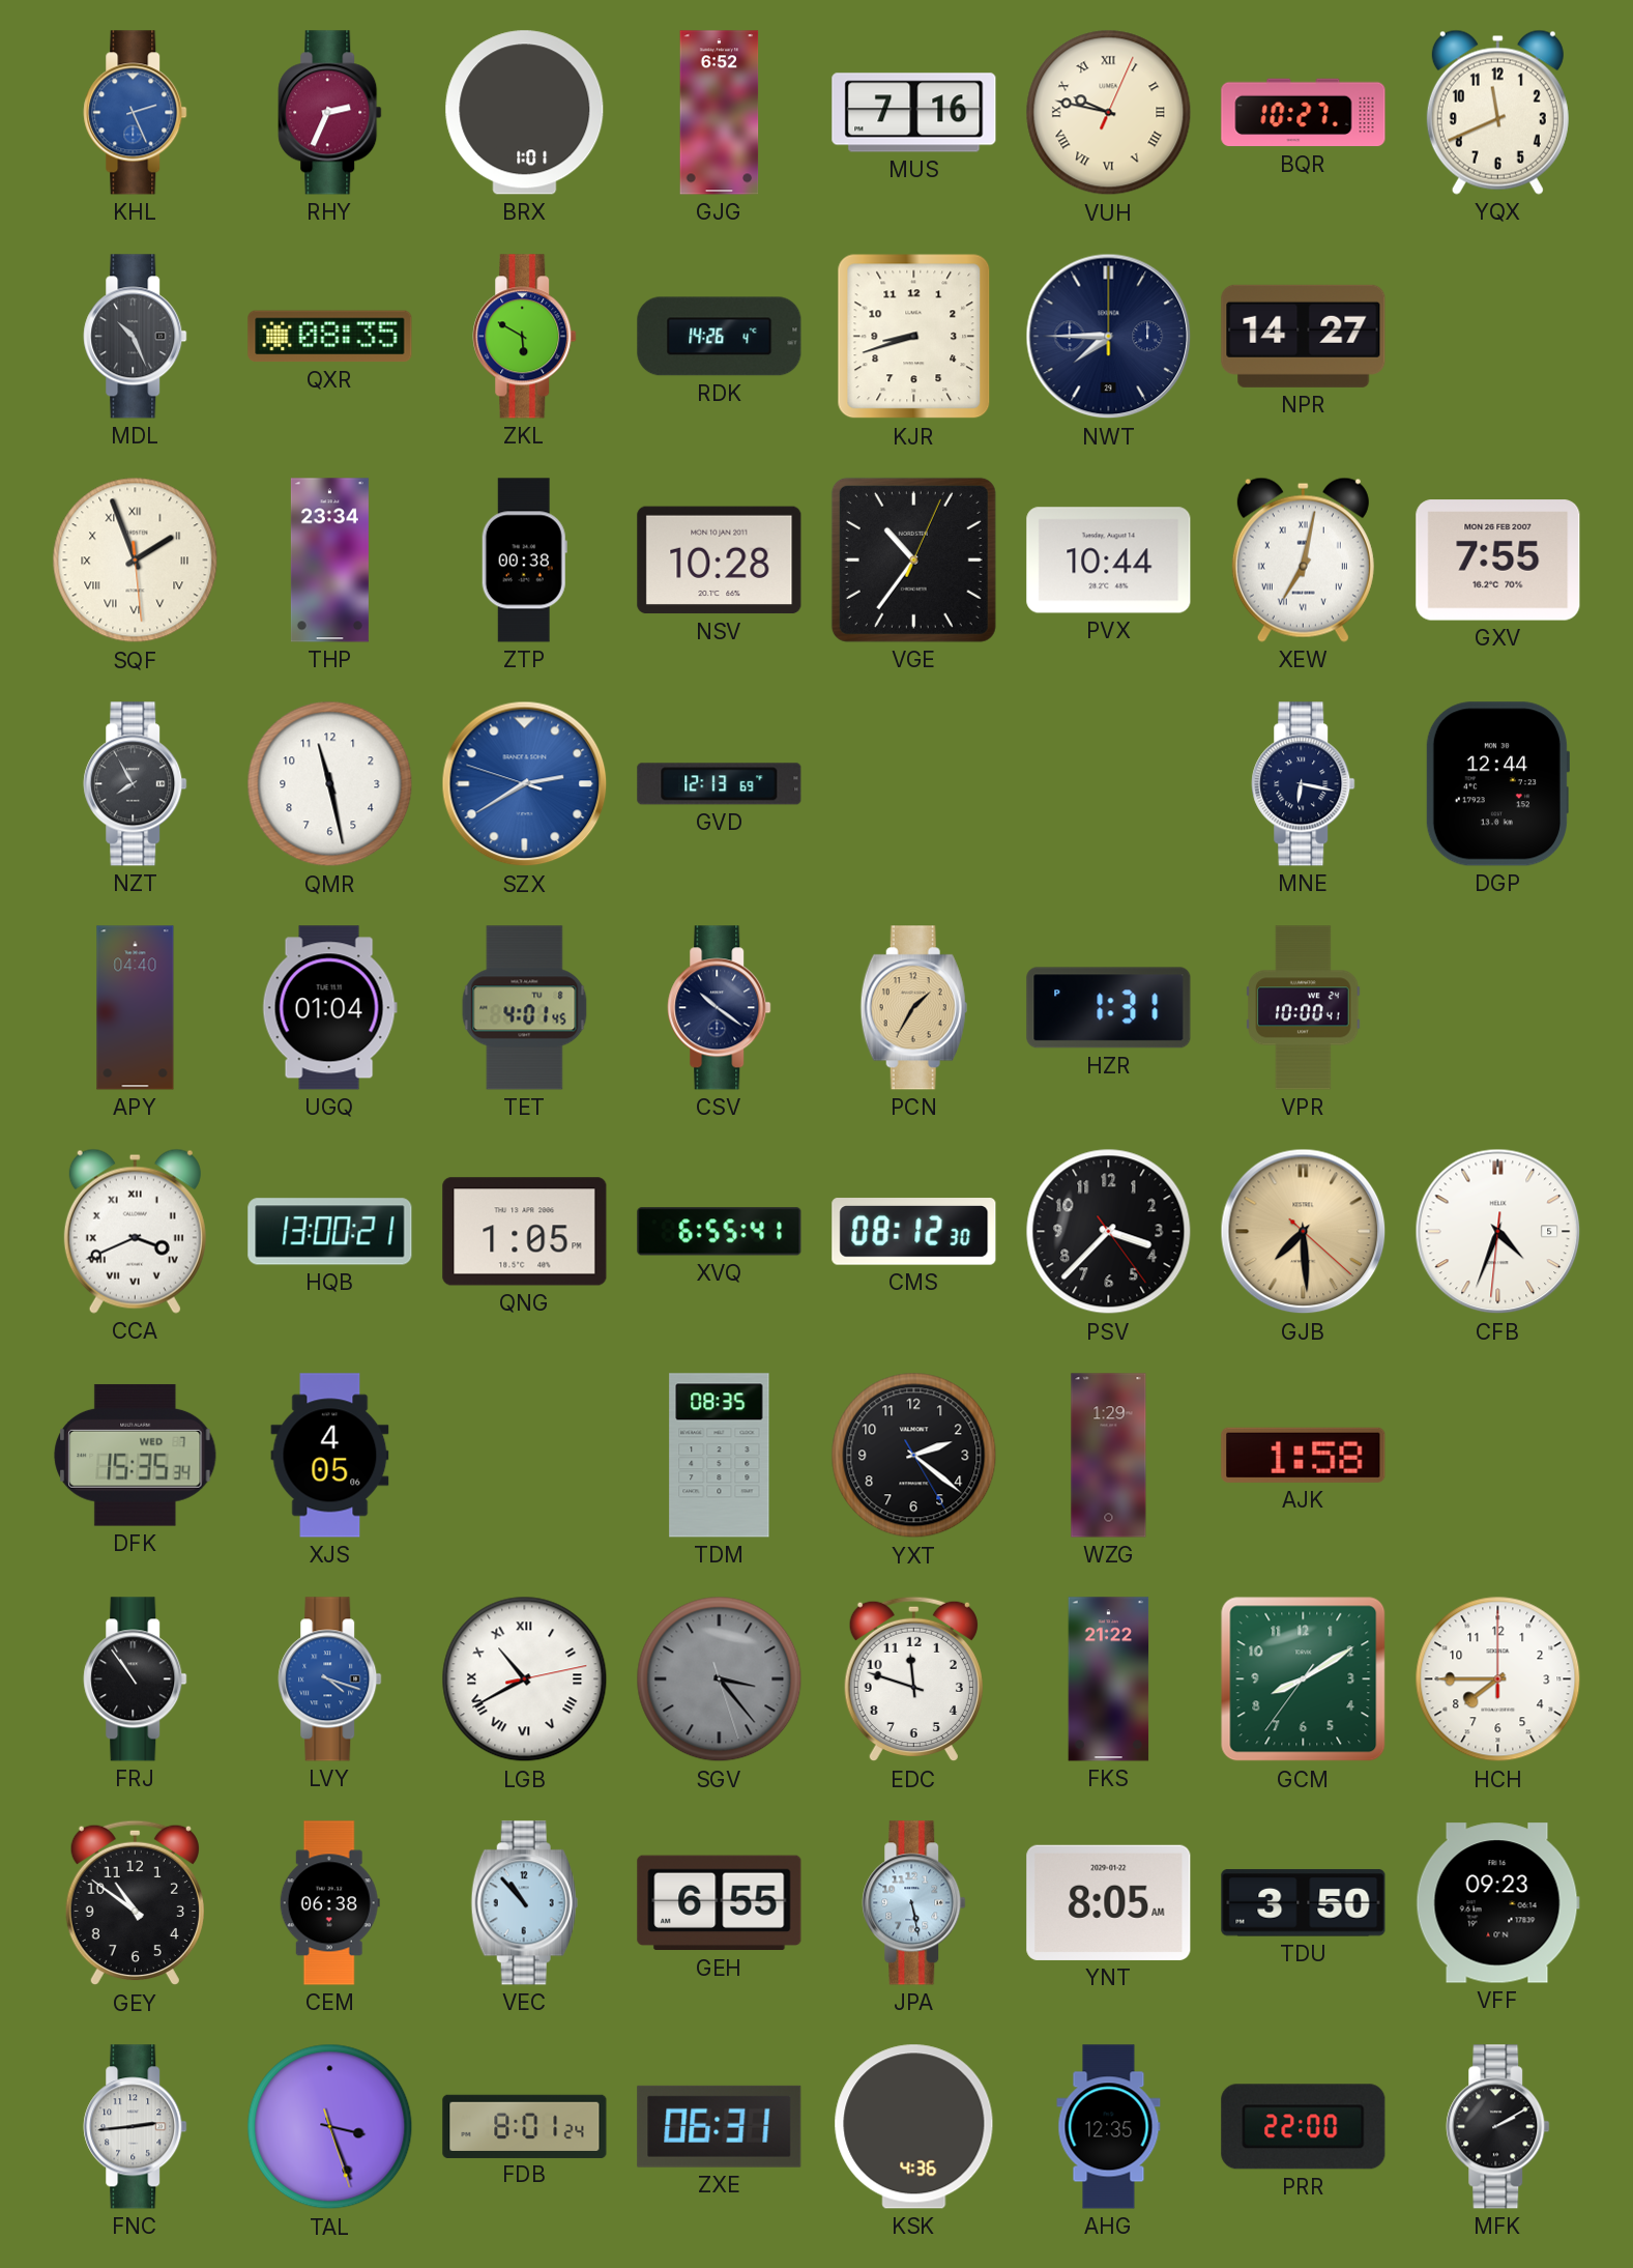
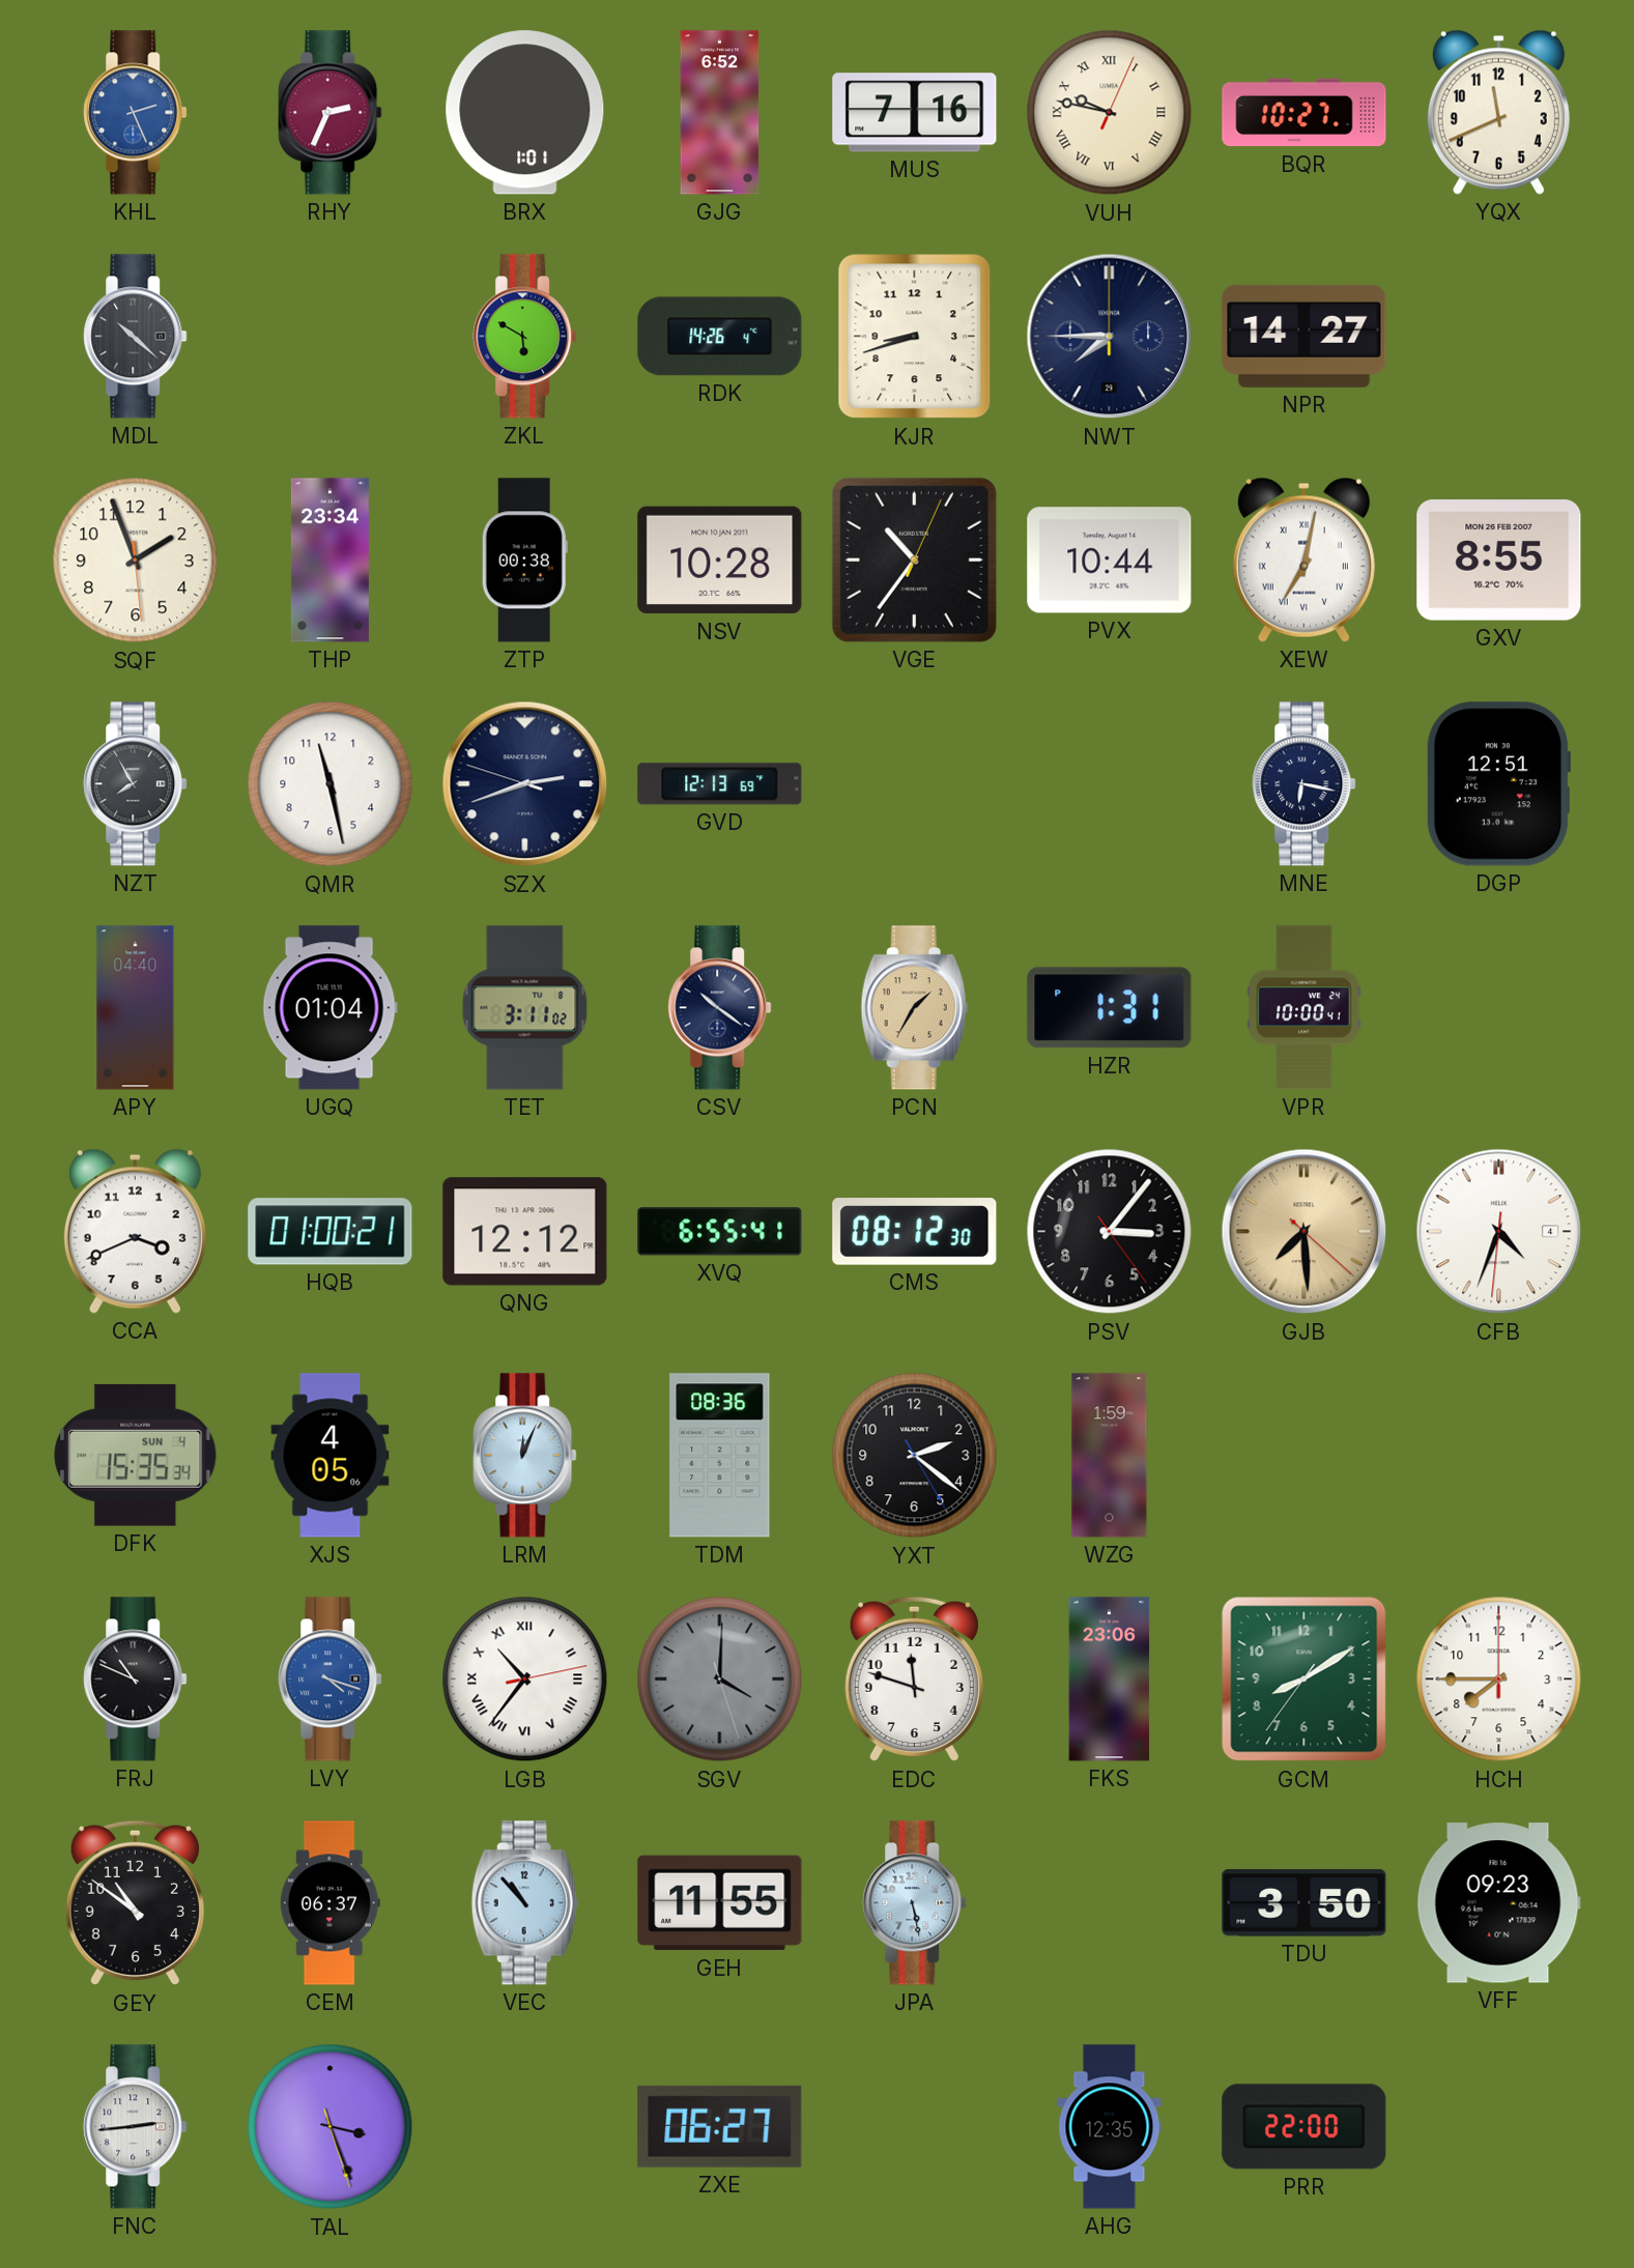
MDL: 10:26 -> 10:22 (136, 337)
QXR: 08:35 -> none (330, 337)
SQF numerals: Roman -> Arabic (136, 561)
GXV: 7:55 -> 8:55 (1499, 561)
SZX: 2:39 -> 2:41 (525, 784)
SZX dial: blue -> navy (525, 784)
DGP: 12:44 -> 12:51 (1498, 784)
TET: 4:01 -> 3:11 (525, 1008)
CCA numerals: Roman -> Arabic (135, 1231)
HQB: 13:00 -> 01:00 (331, 1232)
QNG: 1:05 -> 12:12 (525, 1232)
PSV: 3:37 -> 3:06 (1110, 1232)
CFB date: 5 -> 4 (1499, 1232)
DFK date: WED 7 -> SUN 4 (136, 1456)
LRM: none -> 12:04 (525, 1456)
TDM: 08:35 -> 08:36 (720, 1456)
WZG: 1:29 -> 1:59 (1110, 1456)
AJK: 1:58 -> none (1304, 1455)
FRJ: 10:54 -> 10:49 (136, 1680)
LGB: 10:40 -> 10:36 (525, 1680)
SGV: 3:23 -> 4:00 (720, 1680)
FKS: 21:22 -> 23:06 (1110, 1680)
CEM: 06:38 -> 06:37 (329, 1903)
GEH: 6:55 -> 11:55 (720, 1903)
YNT: 8:05 -> none (1109, 1902)
FDB: 8:01 -> none (525, 2126)
ZXE: 06:31 -> 06:27 (720, 2126)
KSK: 4:36 -> none (914, 2127)
MFK: 2:10 -> none (1498, 2127)
